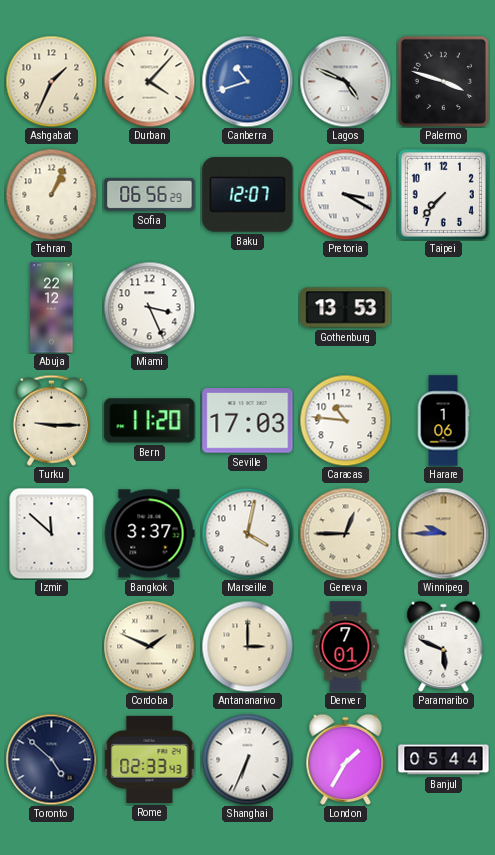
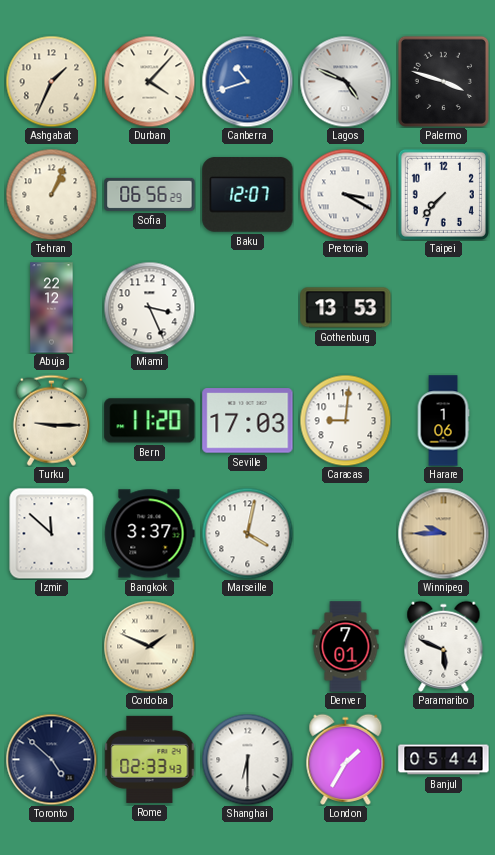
Caracas: 10:46 -> 9:01 (345, 420)
Geneva: 12:45 -> none (345, 533)
Antananarivo: 3:00 -> none (247, 646)
Shanghai: 6:34 -> 6:30 (247, 759)
